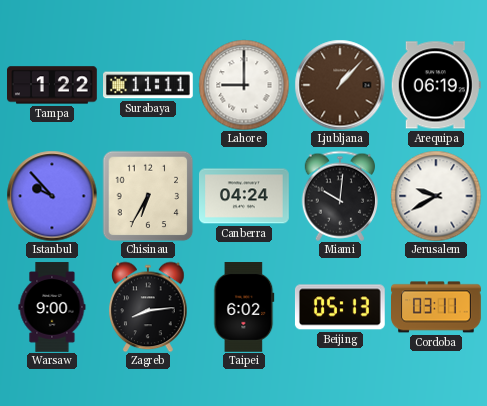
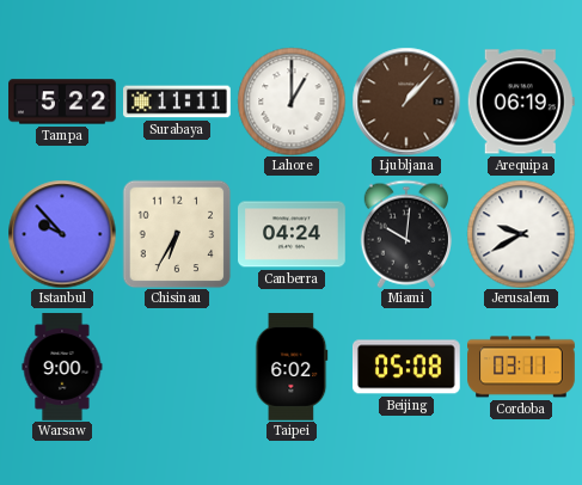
Tampa: 1:22 -> 5:22 (63, 102)
Lahore: 9:00 -> 1:00 (292, 102)
Zagreb: 8:14 -> none (148, 307)
Beijing: 05:13 -> 05:08 (406, 367)
